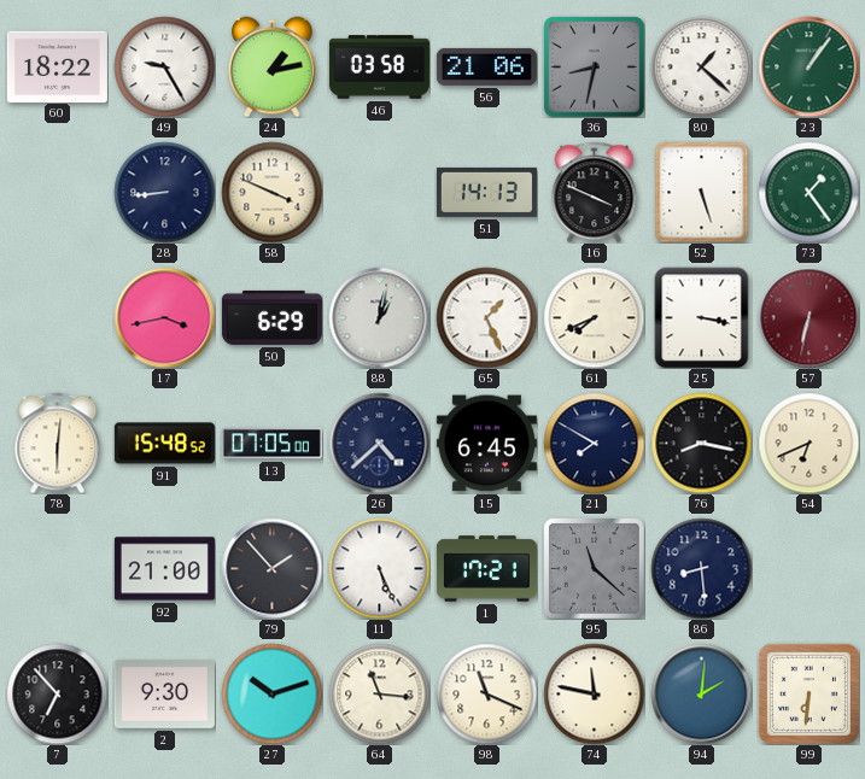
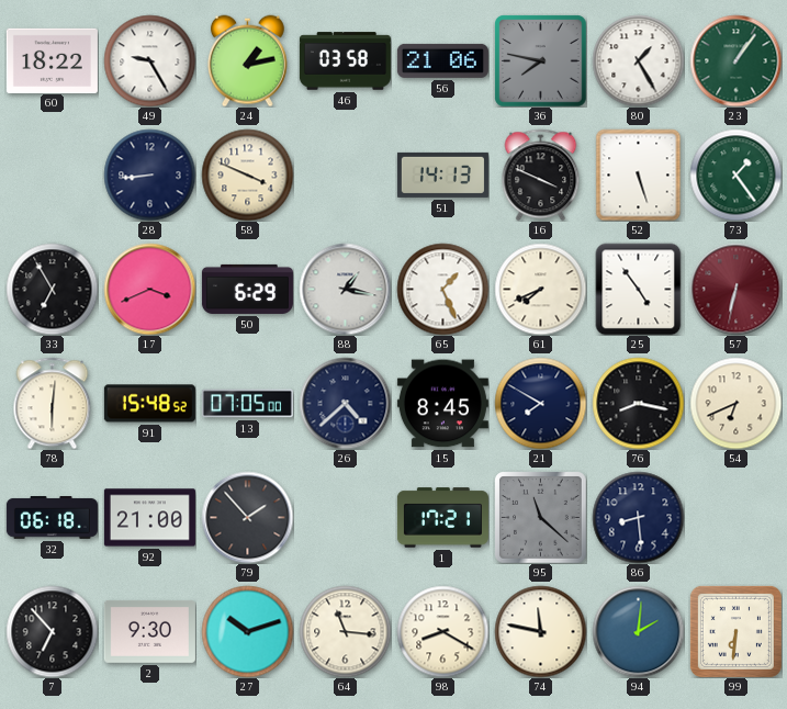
36: 8:32 -> 7:47 (541, 61)
80: 1:22 -> 1:25 (638, 60)
33: none -> 6:55 (52, 289)
17: 3:43 -> 3:41 (149, 289)
88: 1:02 -> 1:17 (345, 289)
25: 3:17 -> 4:54 (639, 289)
15: 6:45 -> 8:45 (442, 404)
32: none -> 06:18 (52, 518)
11: 5:26 -> none (379, 568)
98: 11:19 -> 8:20 (442, 631)
